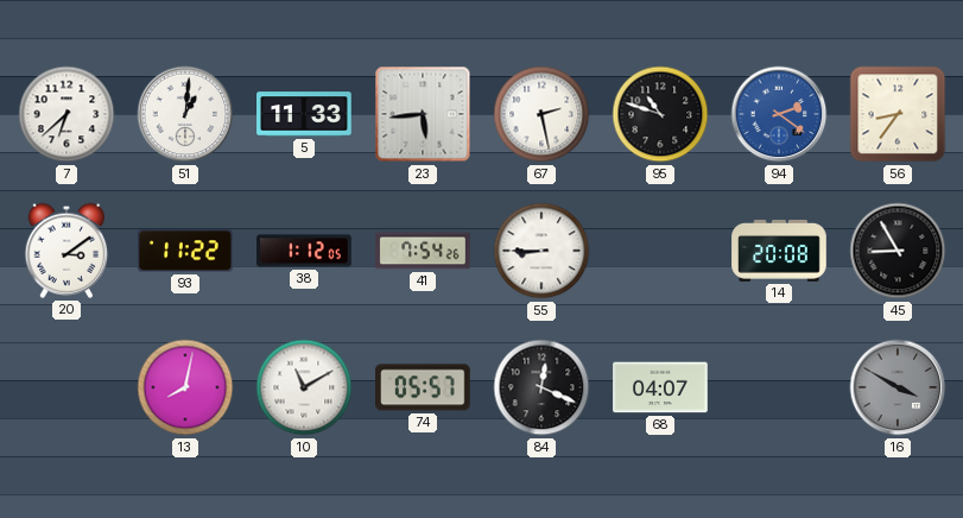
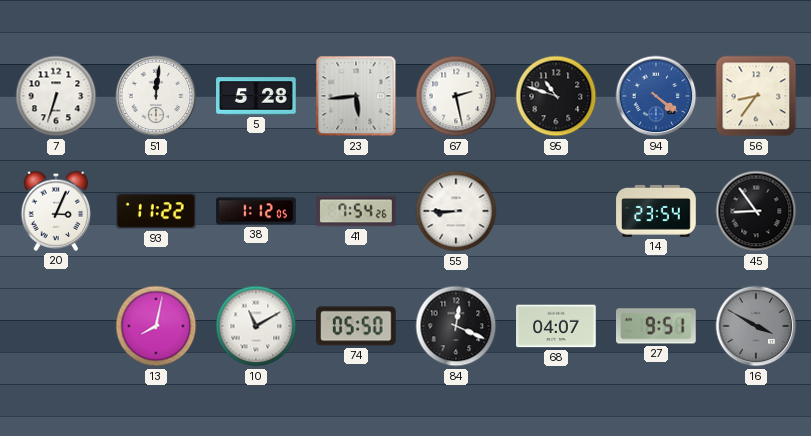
7: 6:38 -> 6:33 (56, 96)
51: 1:01 -> 12:01 (156, 96)
5: 11:33 -> 5:28 (256, 96)
94: 2:21 -> 4:21 (656, 96)
20: 3:09 -> 3:04 (56, 211)
14: 20:08 -> 23:54 (656, 211)
45: 8:55 -> 8:54 (756, 211)
74: 05:57 -> 05:50 (357, 326)
27: none -> 9:51 (657, 326)
